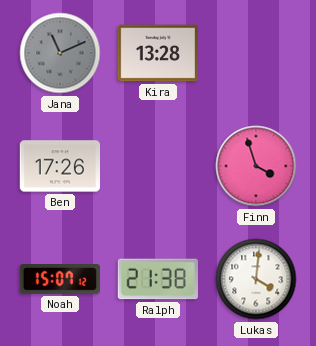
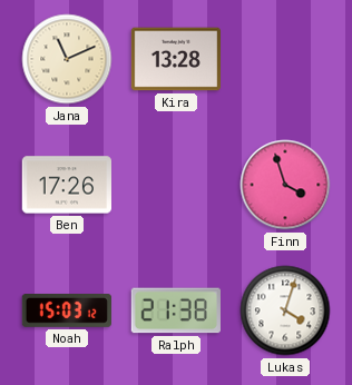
Jana dial: grey -> cream (67, 59)
Noah: 15:07 -> 15:03 (66, 312)
Lukas: 4:01 -> 4:03 (285, 310)
